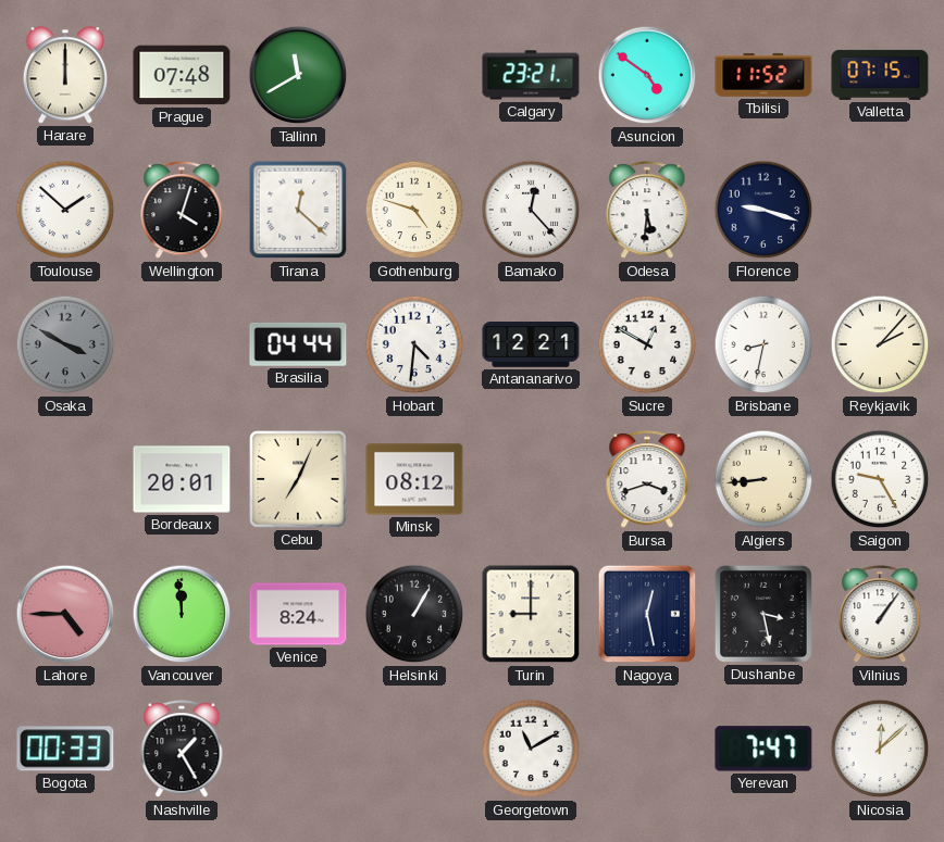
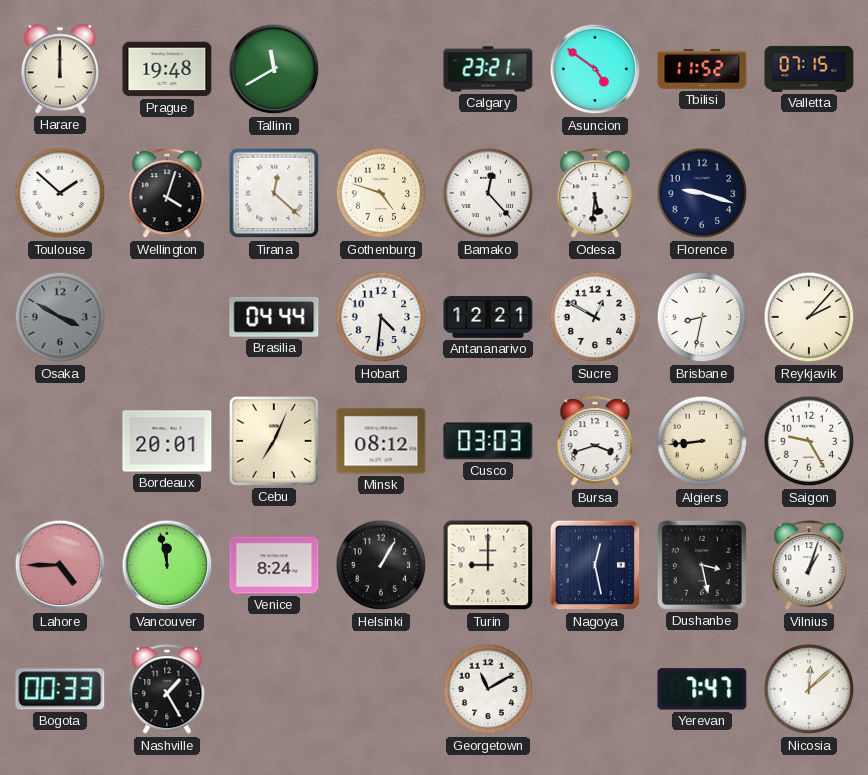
Prague: 07:48 -> 19:48 (167, 69)
Cusco: none -> 03:03 (488, 441)
Vancouver: 11:59 -> 11:58 (167, 565)
Vilnius: 1:06 -> 1:03 (809, 566)
